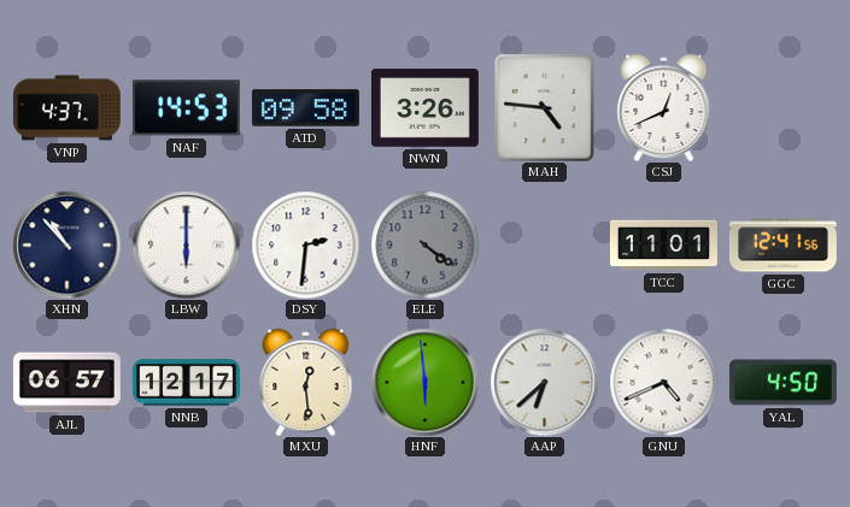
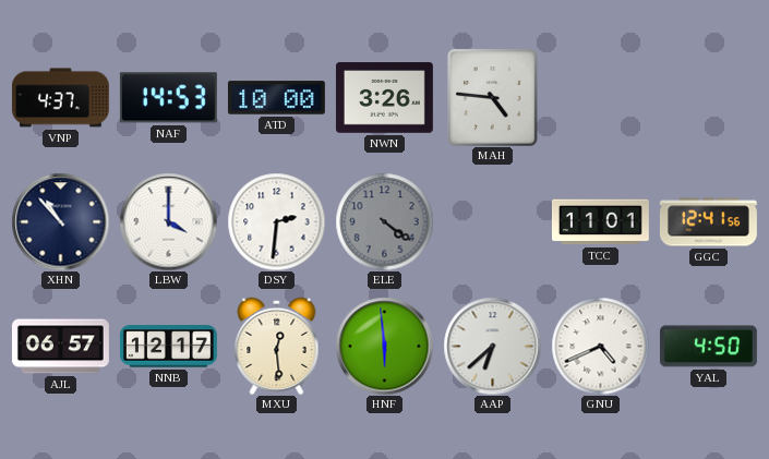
ATD: 09:58 -> 10:00 (276, 98)
CSJ: 12:41 -> none (664, 107)
LBW: 6:00 -> 4:00 (168, 221)
